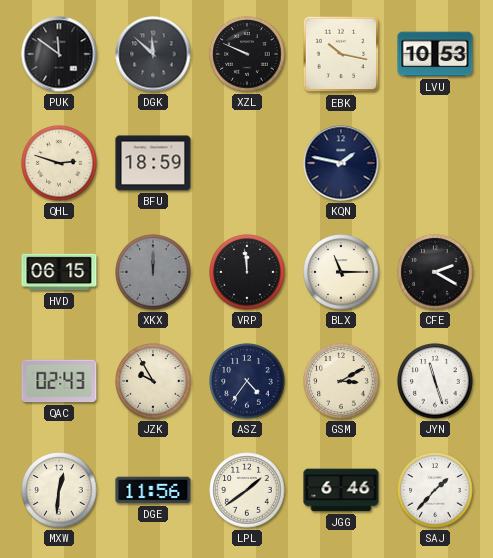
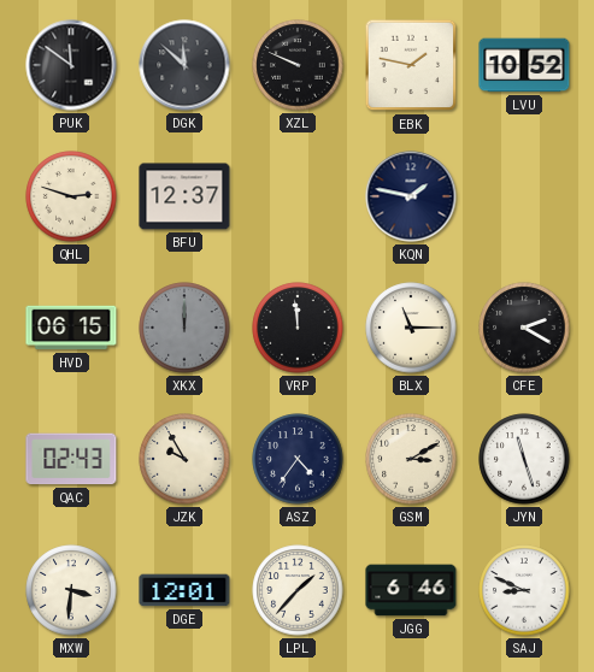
EBK: 10:17 -> 1:47 (411, 65)
LVU: 10:53 -> 10:52 (524, 65)
BFU: 18:59 -> 12:37 (184, 196)
MXW: 12:31 -> 3:31 (71, 590)
DGE: 11:56 -> 12:01 (184, 590)
LPL: 1:39 -> 1:37 (298, 590)
SAJ: 1:37 -> 8:49 (524, 590)
